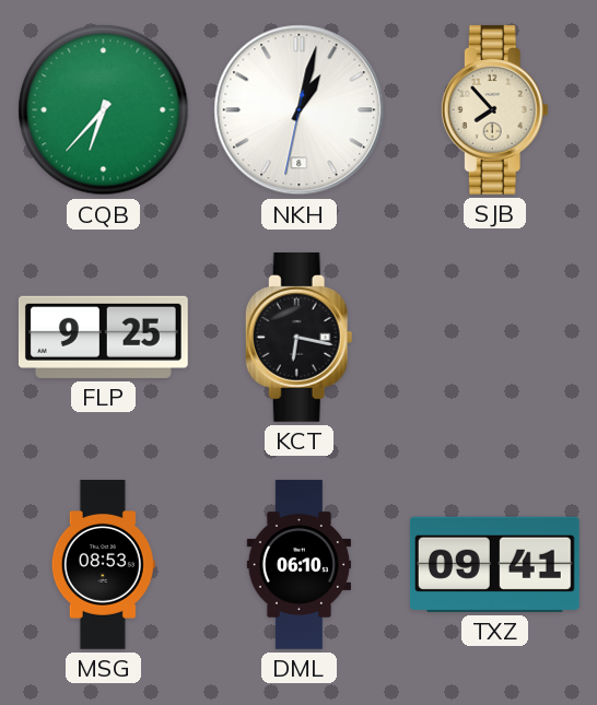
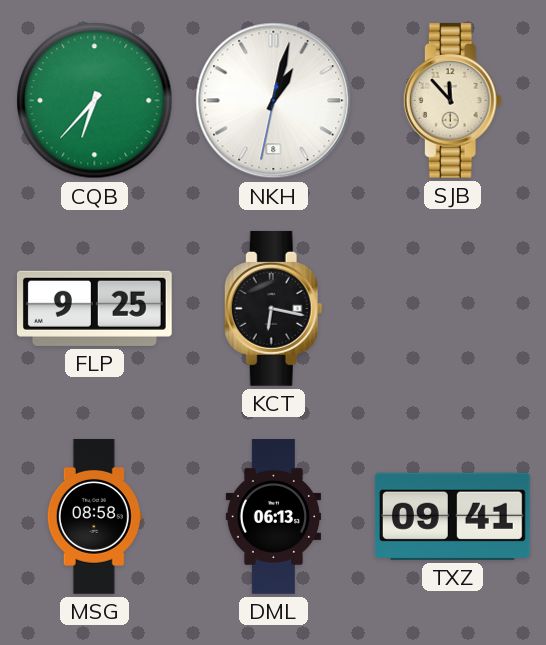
SJB: 7:53 -> 11:53 (452, 100)
MSG: 08:53 -> 08:58 (94, 517)
DML: 06:10 -> 06:13 (274, 517)
